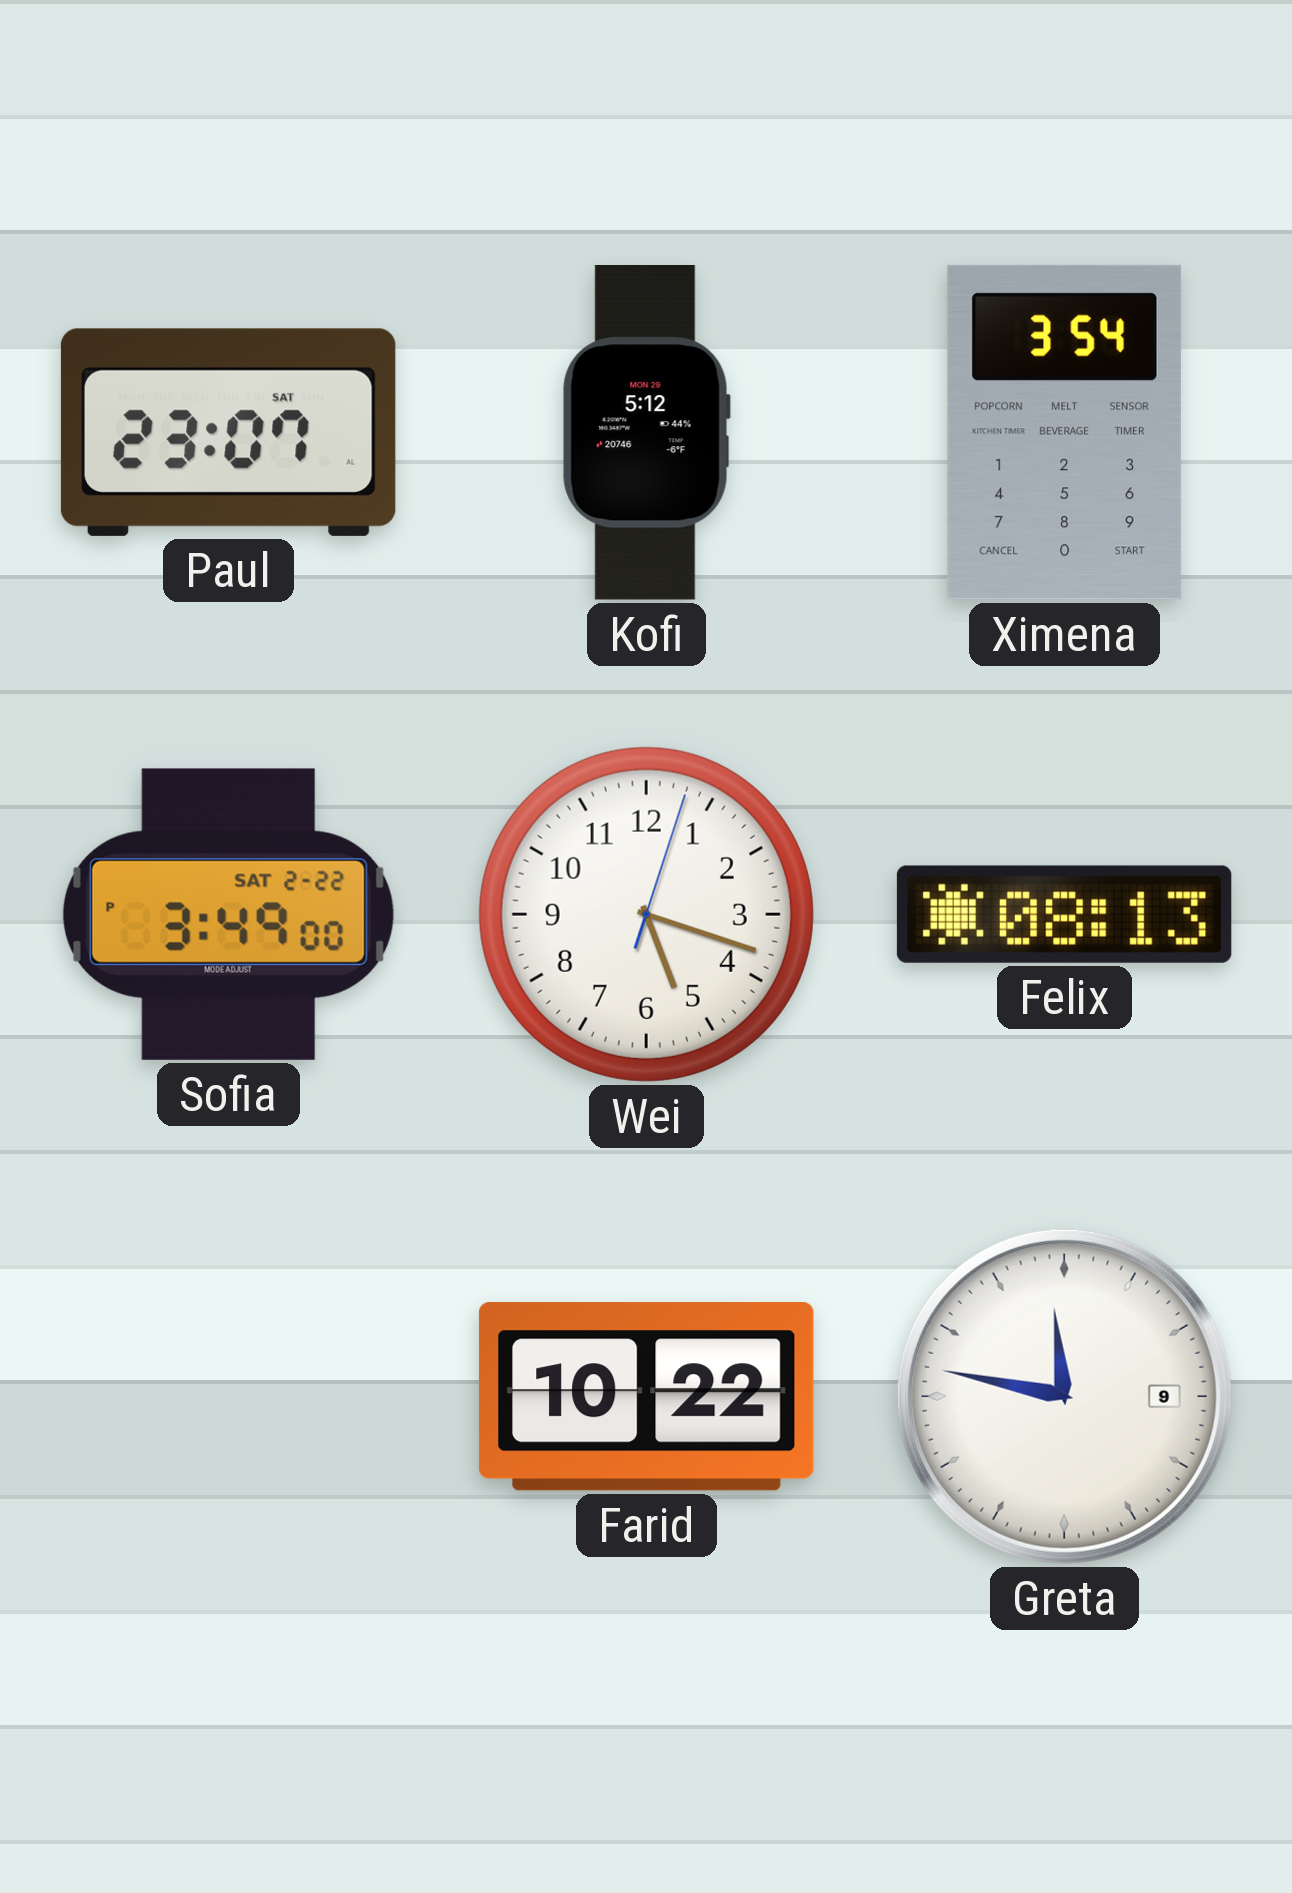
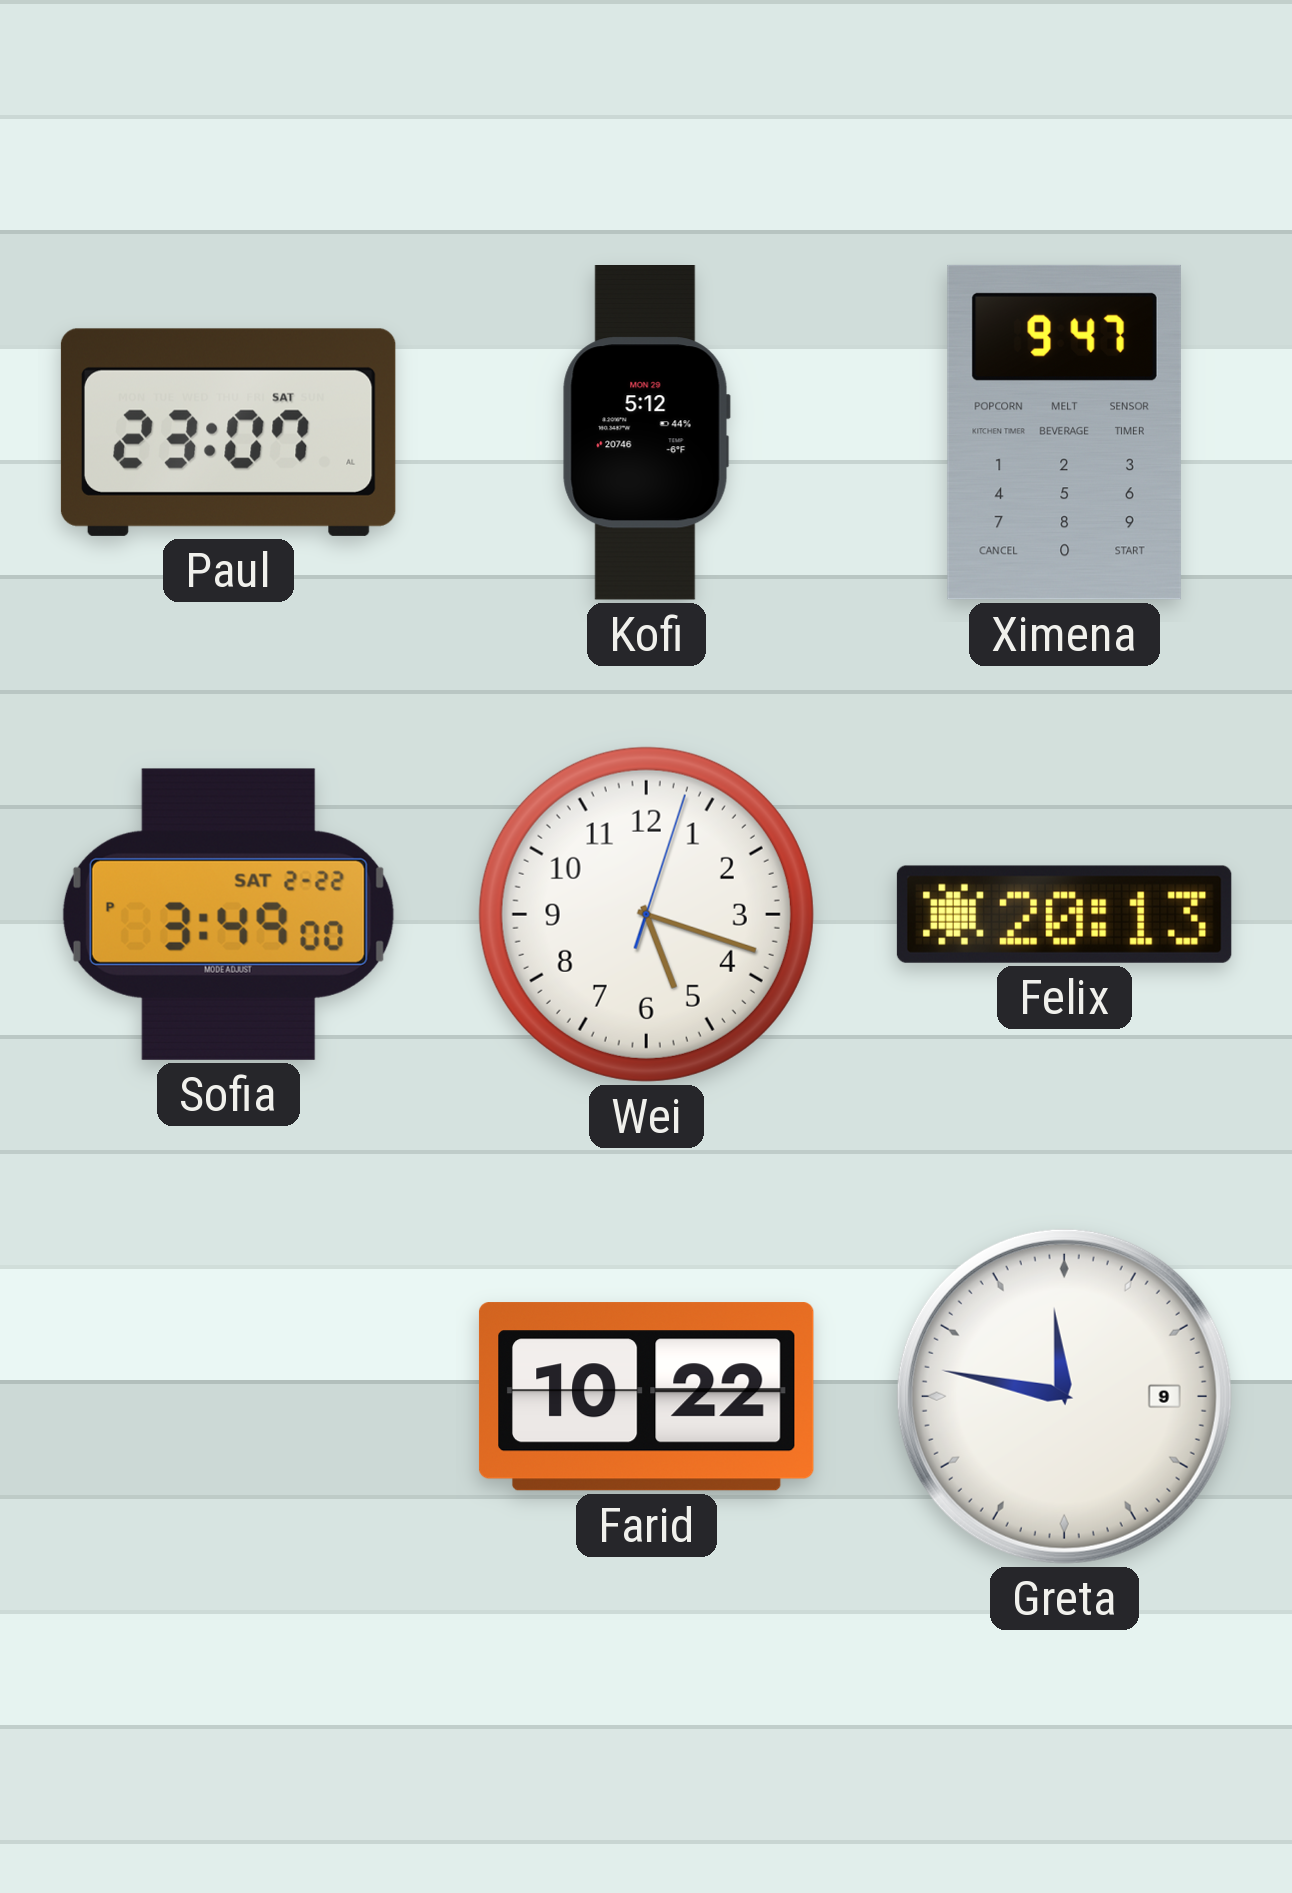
Ximena: 3:54 -> 9:47 (1064, 432)
Felix: 08:13 -> 20:13 (1064, 914)
